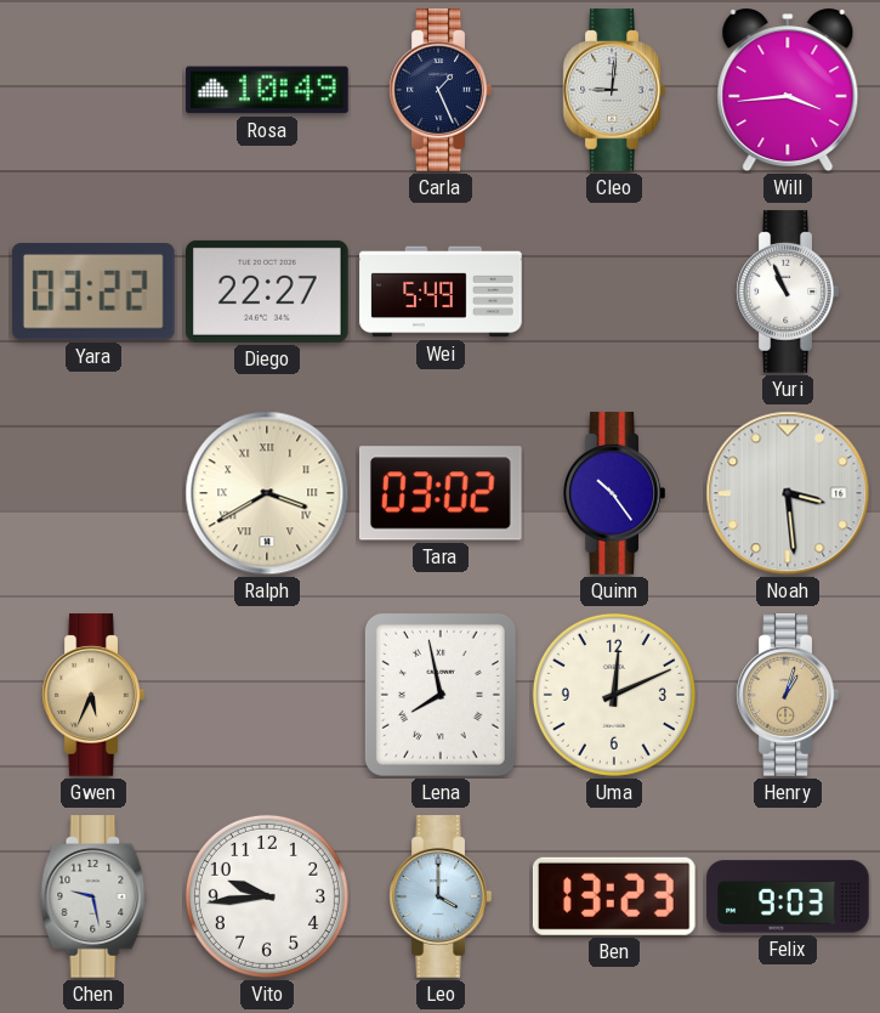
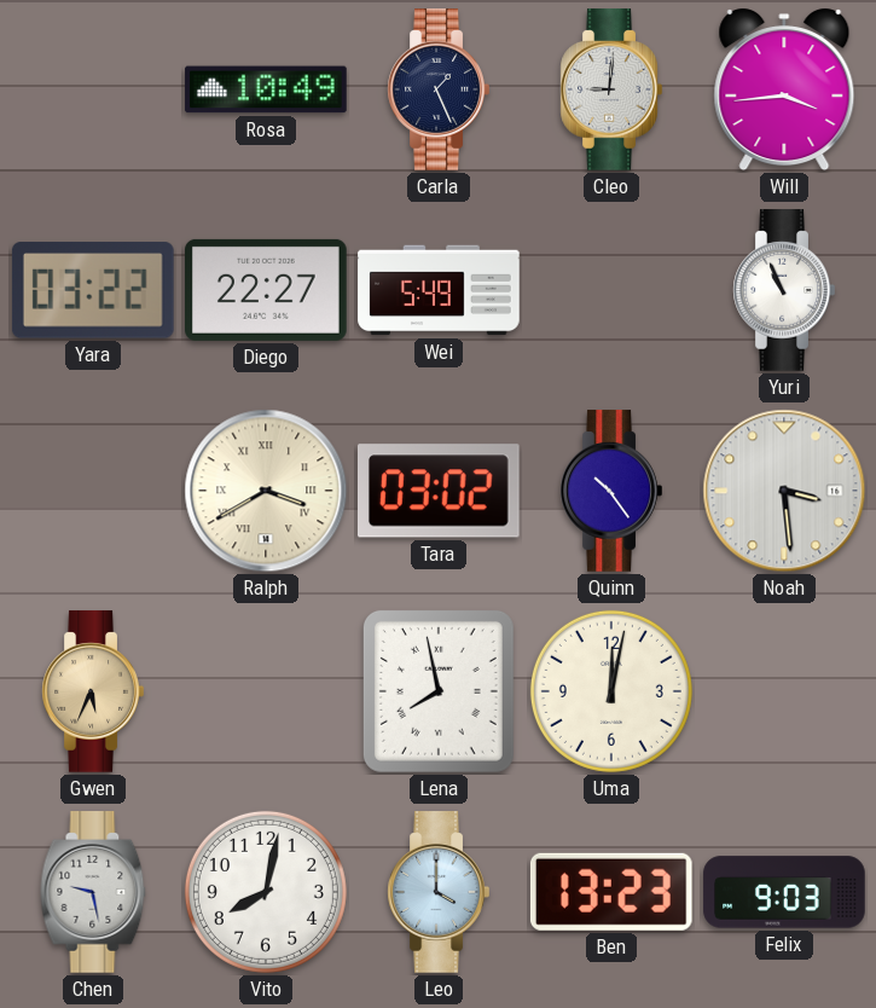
Uma: 12:11 -> 12:02 (611, 691)
Henry: 1:03 -> none (788, 695)
Vito: 9:44 -> 8:02 (266, 892)
